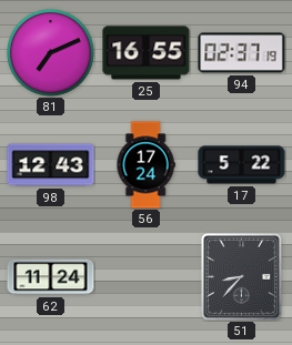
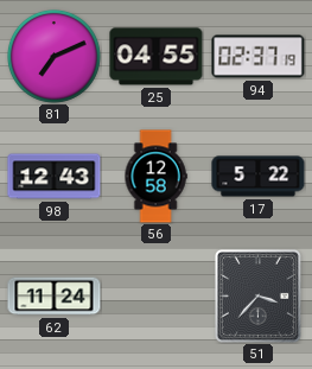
25: 16:55 -> 04:55 (157, 57)
56: 17:24 -> 12:58 (155, 177)
51: 8:37 -> 3:37 (257, 295)
